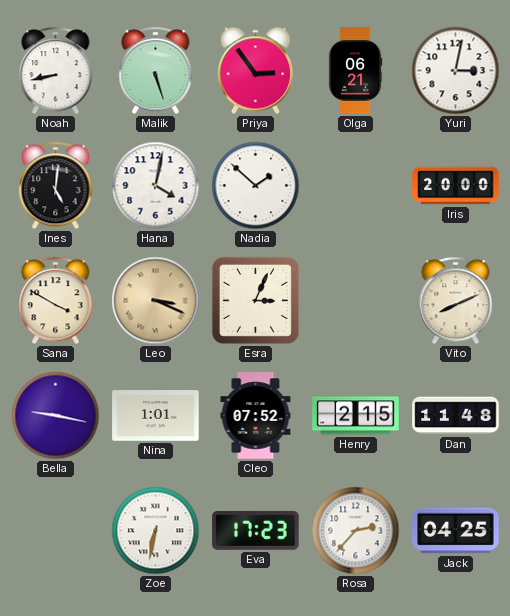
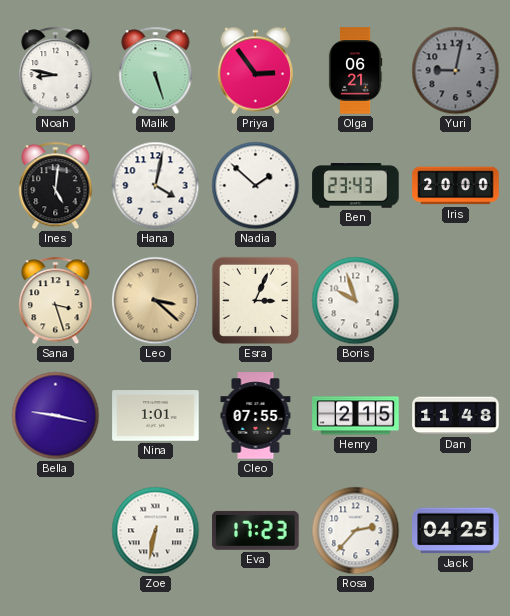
Noah: 8:43 -> 8:47 (56, 71)
Yuri: 3:02 -> 9:02 (456, 71)
Yuri dial: white -> grey (456, 71)
Ben: none -> 23:43 (356, 186)
Sana: 3:50 -> 3:27 (56, 301)
Leo: 3:19 -> 3:22 (156, 301)
Boris: none -> 9:57 (356, 301)
Vito: 8:11 -> none (456, 301)
Cleo: 07:52 -> 07:55 (256, 416)
